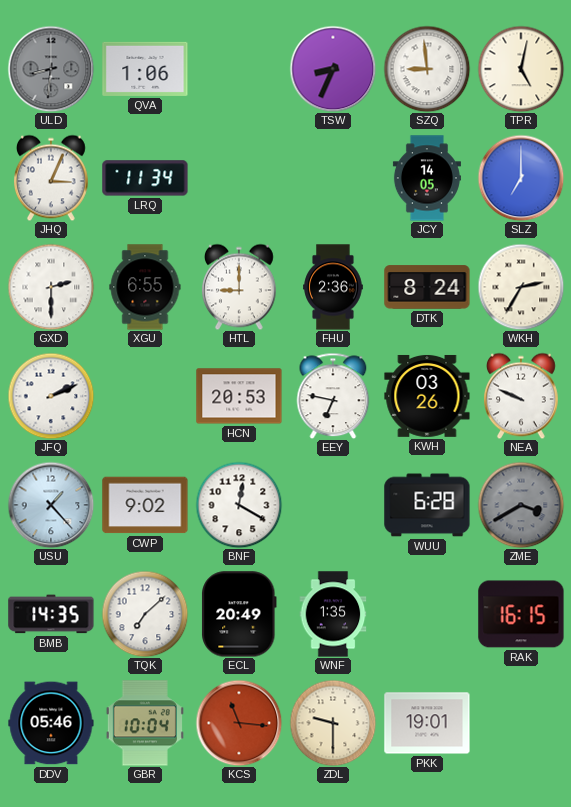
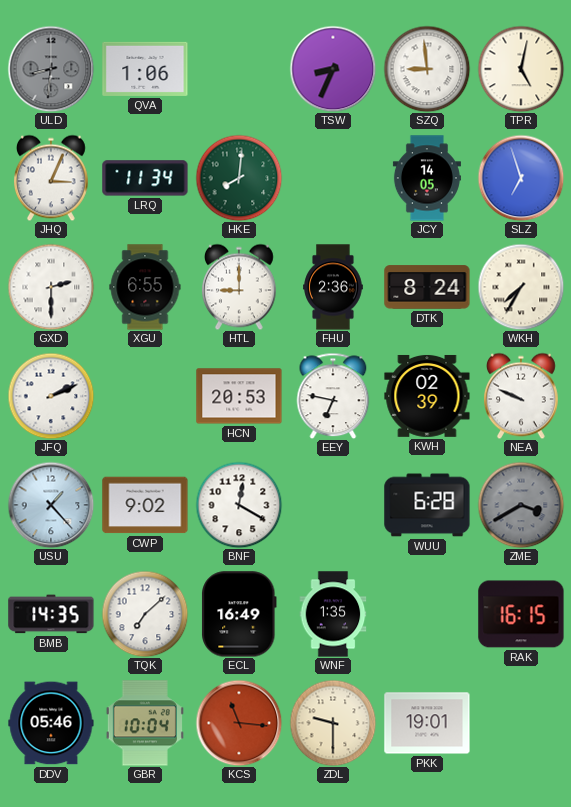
HKE: none -> 8:01 (239, 178)
SLZ: 7:00 -> 6:57 (521, 178)
WKH: 2:35 -> 7:35 (521, 287)
KWH: 03:26 -> 02:39 (427, 396)
ECL: 20:49 -> 16:49 (239, 614)
